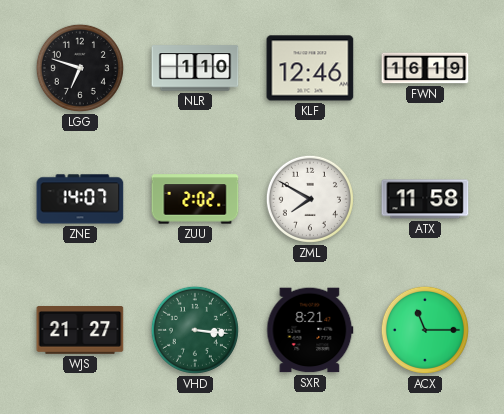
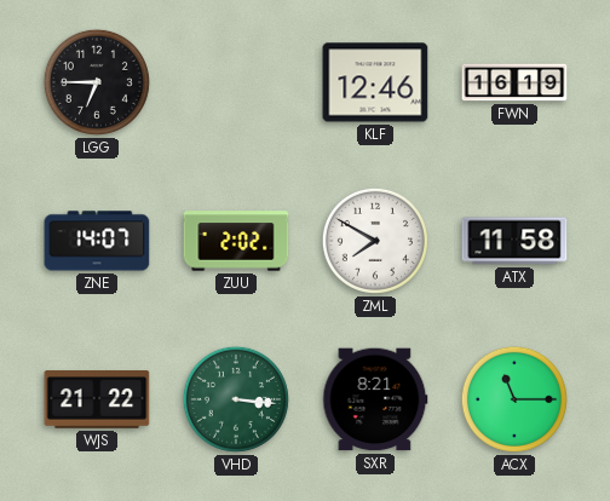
LGG: 6:48 -> 6:45 (97, 82)
NLR: 1:10 -> none (195, 68)
WJS: 21:27 -> 21:22 (97, 401)
